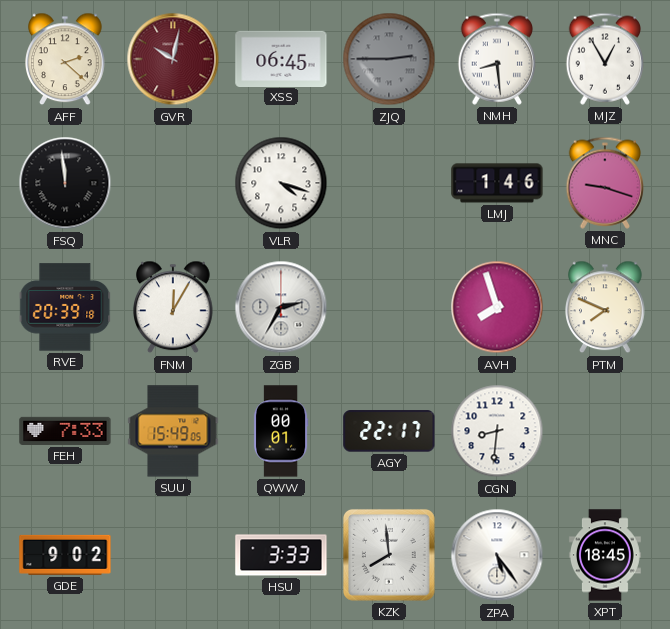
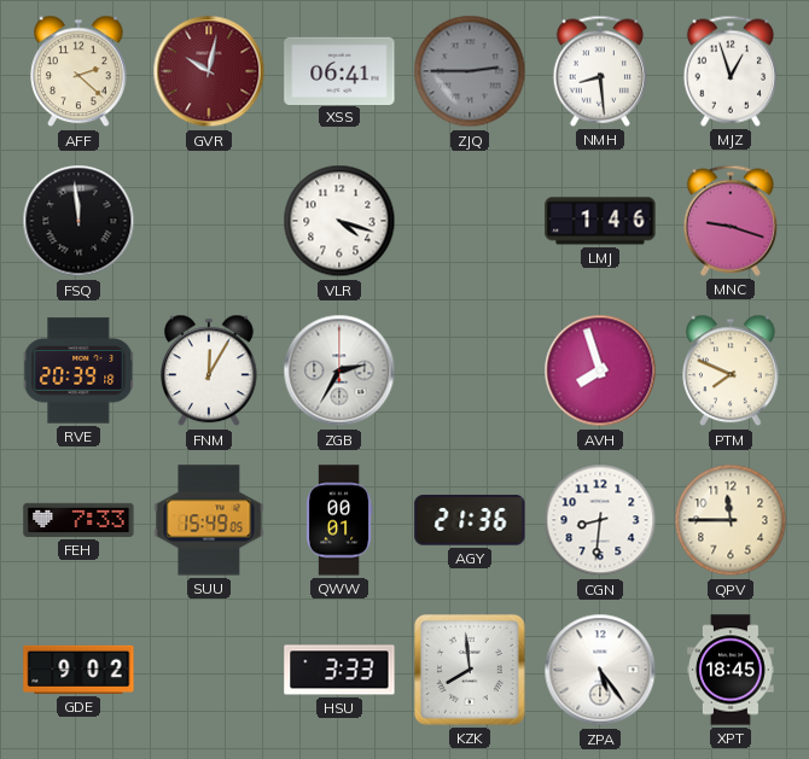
XSS: 06:45 -> 06:41 (339, 70)
MJZ: 12:55 -> 12:57 (729, 71)
AGY: 22:17 -> 21:36 (470, 520)
QPV: none -> 11:45 (731, 520)
